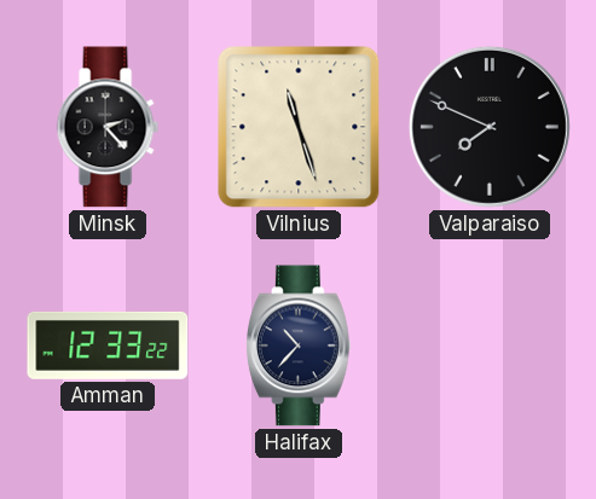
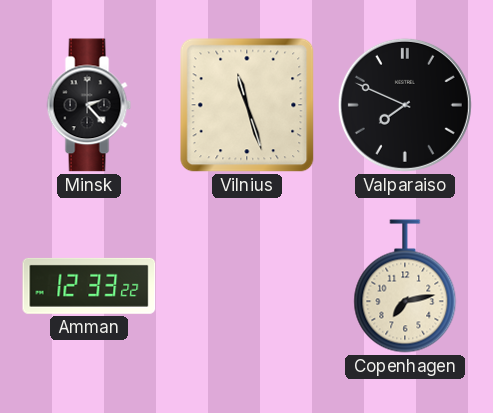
Halifax: 10:37 -> none (299, 346)
Copenhagen: none -> 7:13 (405, 286)
